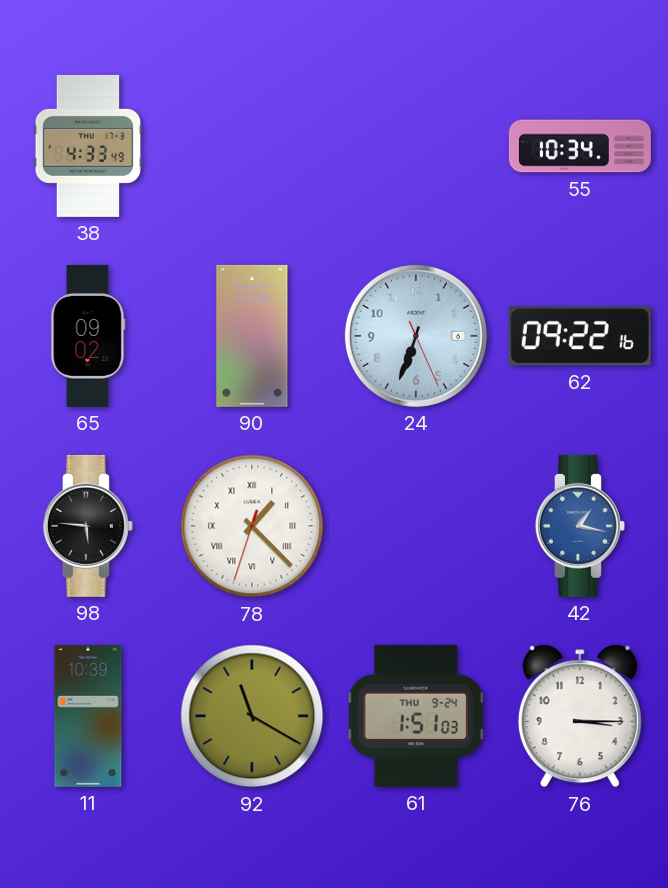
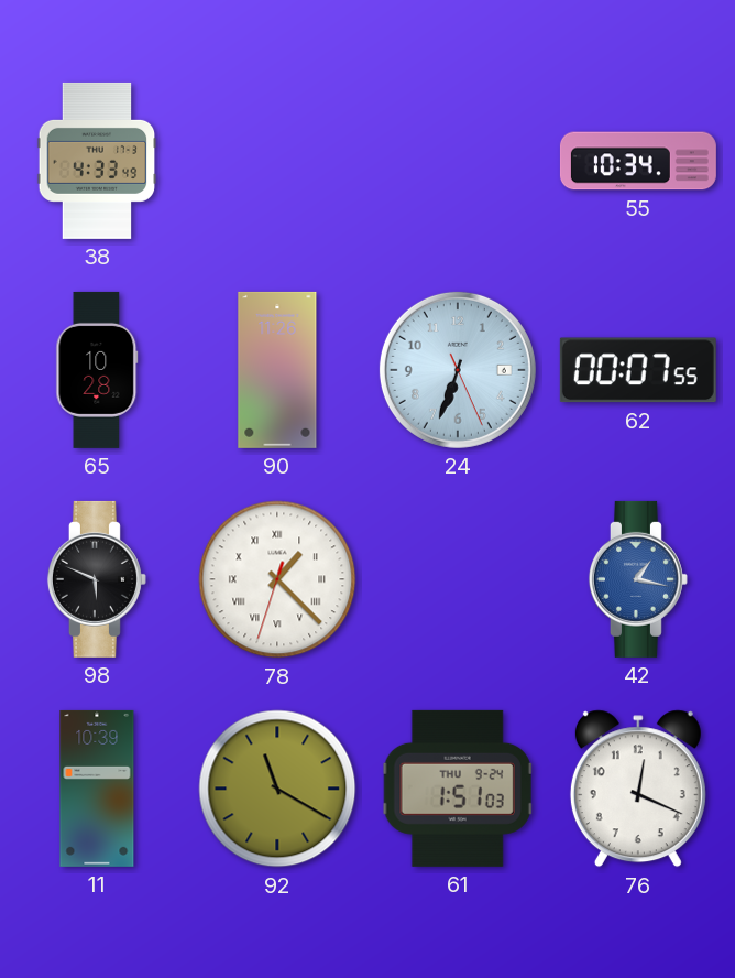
65: 09:02 -> 10:28 (97, 370)
62: 09:22 -> 00:07 (638, 370)
98: 5:46 -> 5:49 (97, 579)
76: 3:15 -> 12:19 (638, 789)
